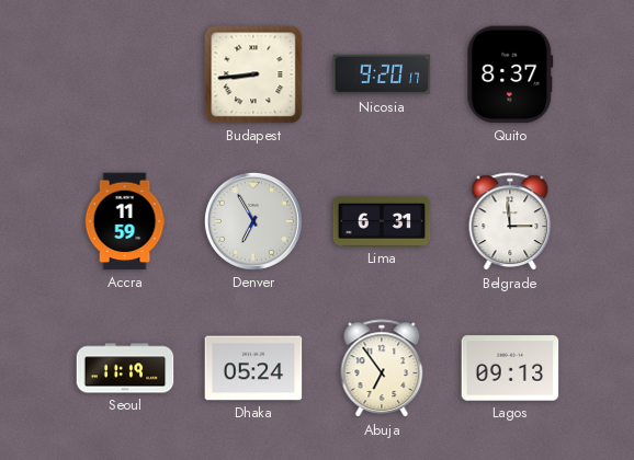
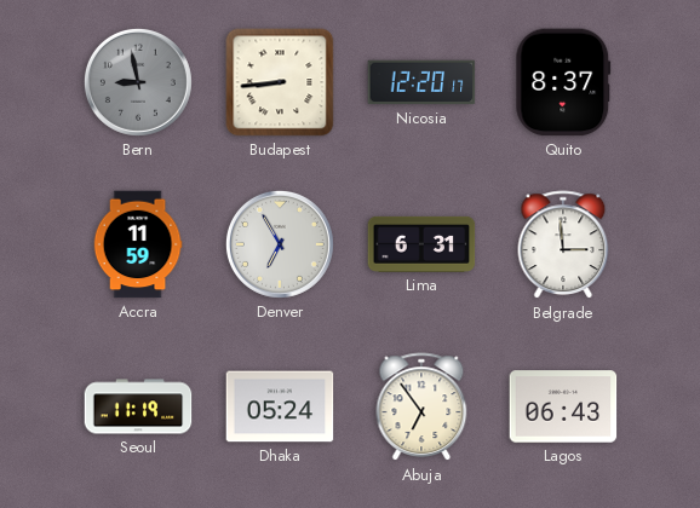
Bern: none -> 8:58 (138, 82)
Nicosia: 9:20 -> 12:20 (421, 82)
Lagos: 09:13 -> 06:43 (563, 406)
